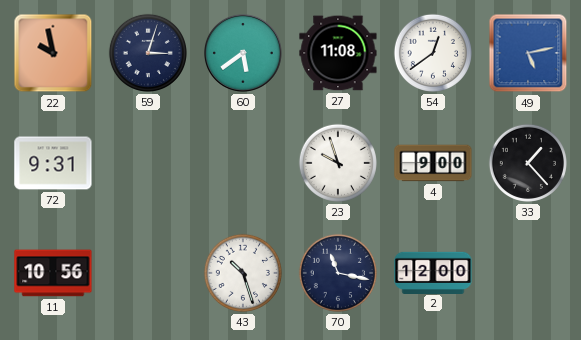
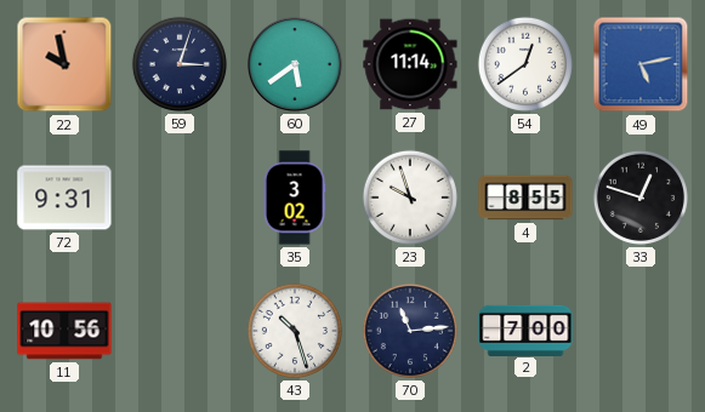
27: 11:08 -> 11:14 (410, 64)
35: none -> 3:02 (295, 198)
4: 9:00 -> 8:55 (525, 198)
33: 1:23 -> 12:48 (641, 198)
70: 11:17 -> 11:14 (410, 331)
2: 12:00 -> 7:00 (525, 330)
